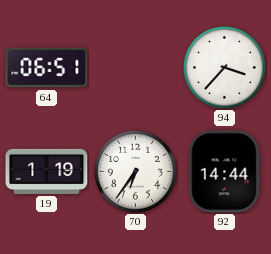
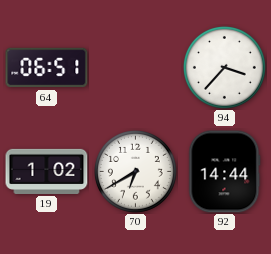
19: 1:19 -> 1:02 (47, 171)
70: 6:36 -> 6:40 (135, 171)
